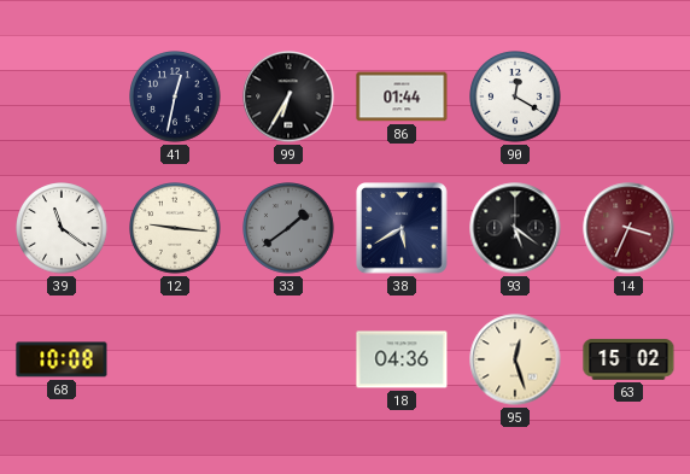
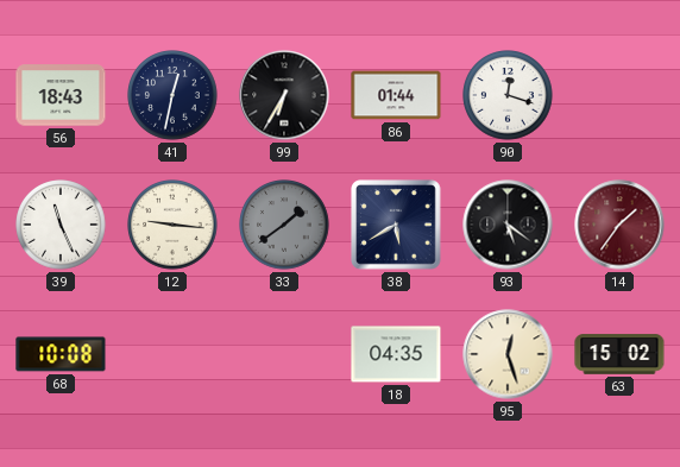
56: none -> 18:43 (61, 95)
90: 12:20 -> 12:18 (508, 95)
39: 11:21 -> 11:26 (61, 225)
14: 3:34 -> 1:36 (619, 225)
18: 04:36 -> 04:35 (396, 354)
